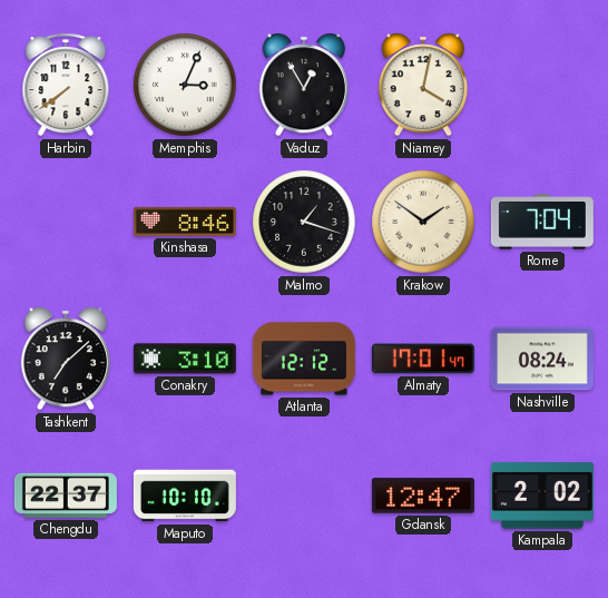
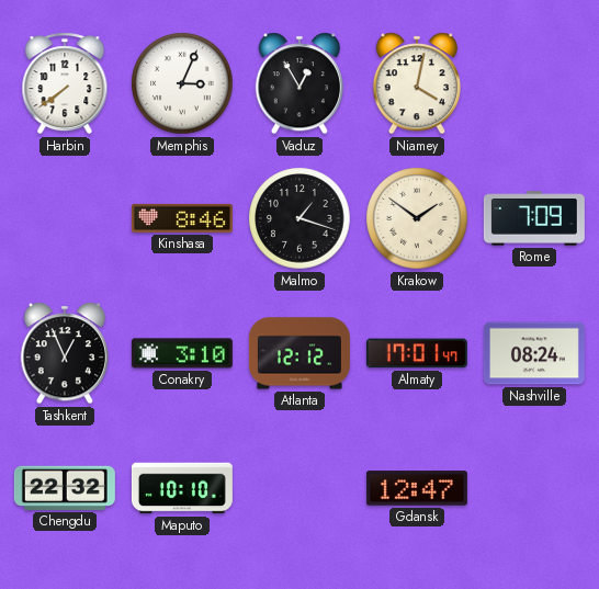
Rome: 7:04 -> 7:09 (534, 218)
Tashkent: 7:08 -> 12:56 (64, 353)
Chengdu: 22:37 -> 22:32 (65, 488)
Kampala: 2:02 -> none (542, 496)
